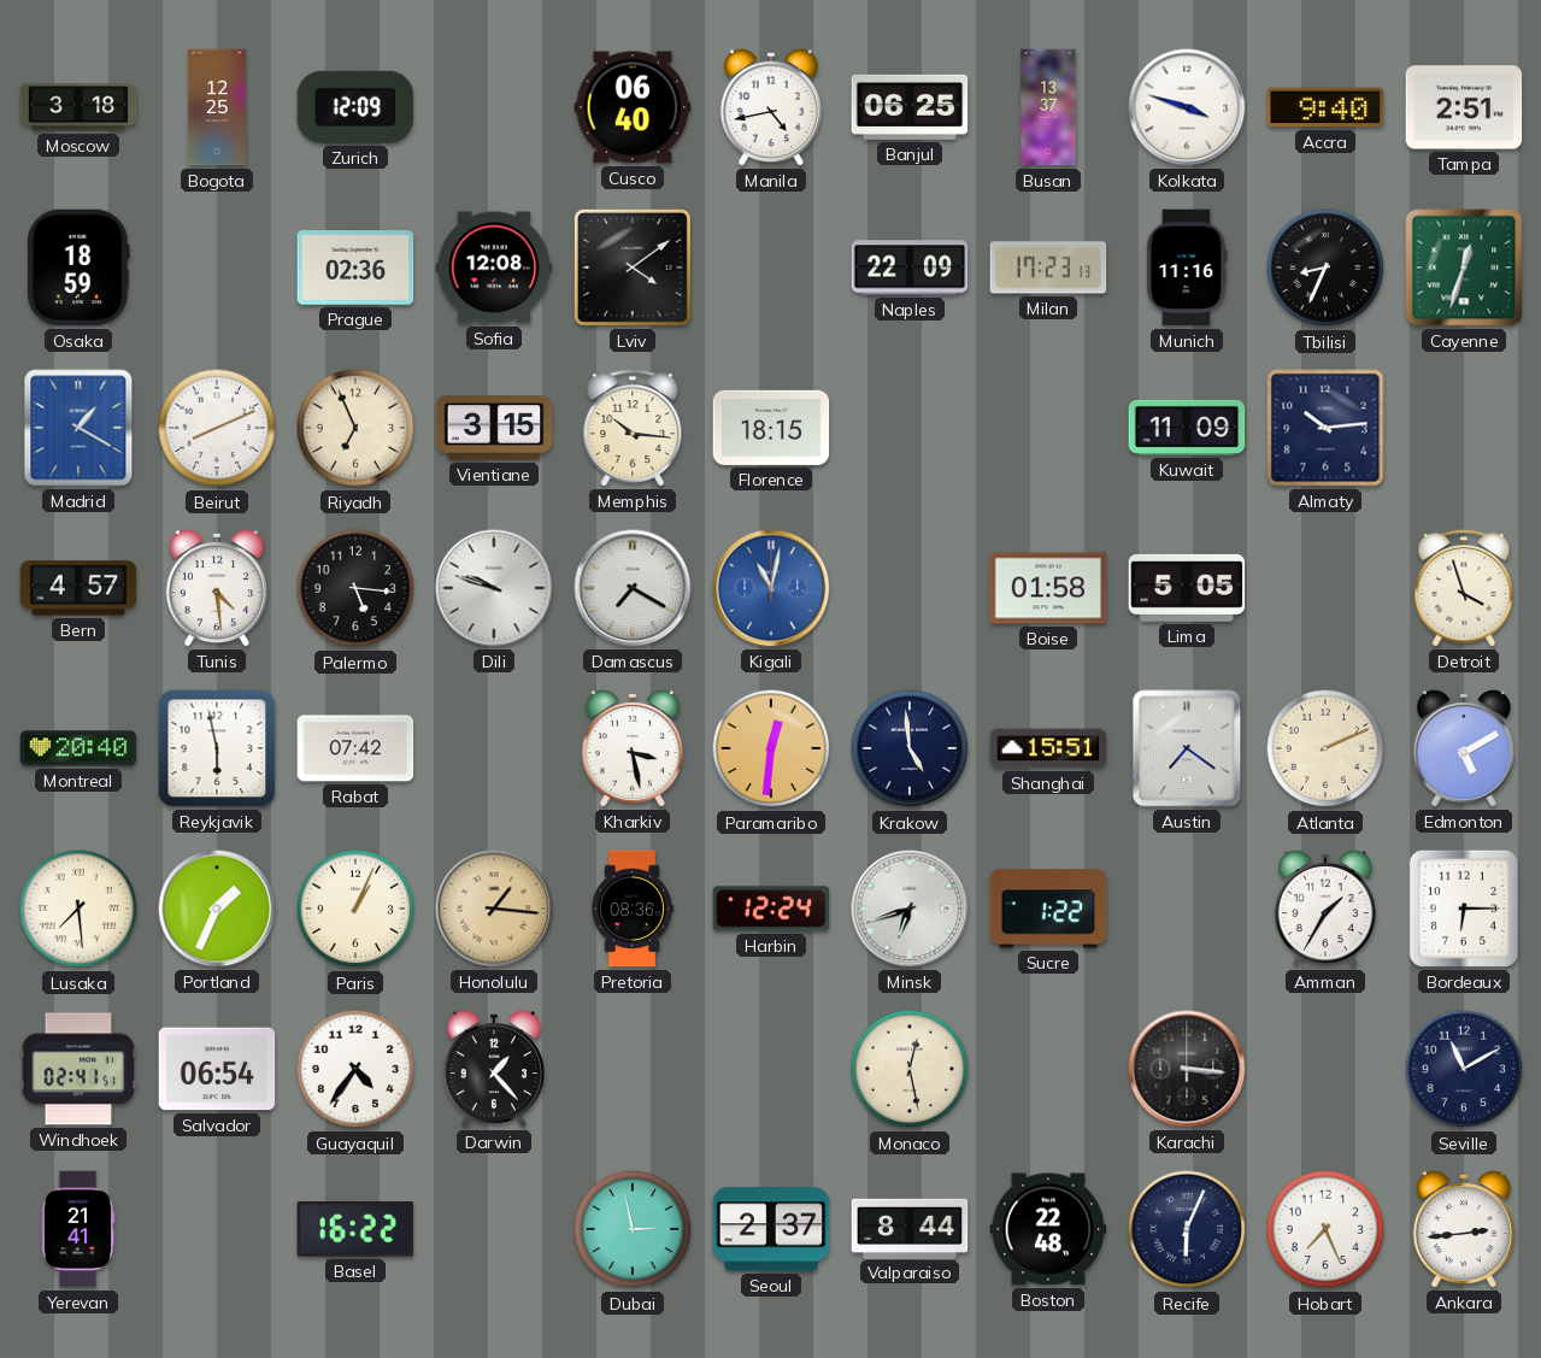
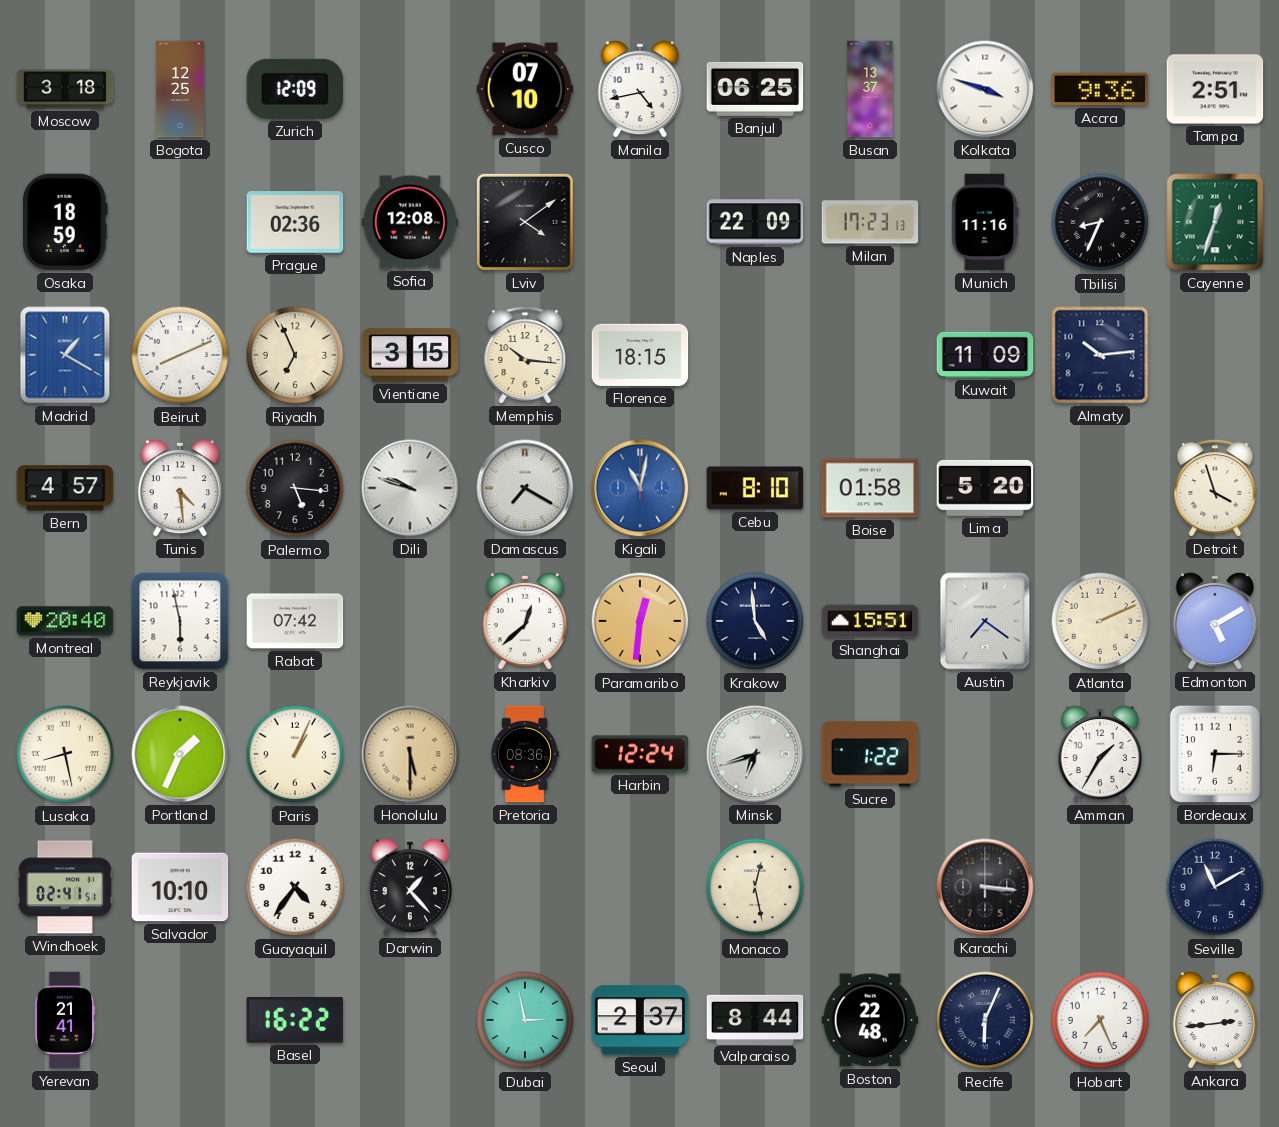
Cusco: 06:40 -> 07:10 (525, 89)
Accra: 9:40 -> 9:36 (1100, 89)
Cebu: none -> 8:10 (755, 488)
Lima: 5:05 -> 5:20 (985, 488)
Kharkiv: 3:28 -> 12:38 (525, 621)
Lusaka: 7:29 -> 8:28 (65, 754)
Honolulu: 1:16 -> 5:30 (410, 754)
Salvador: 06:54 -> 10:10 (180, 887)
